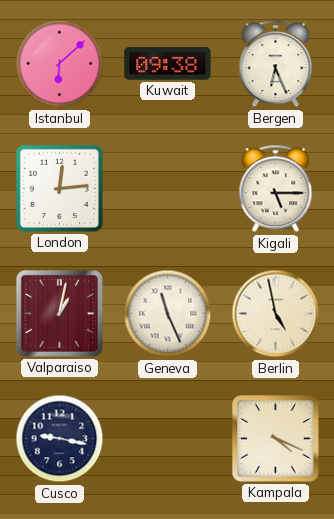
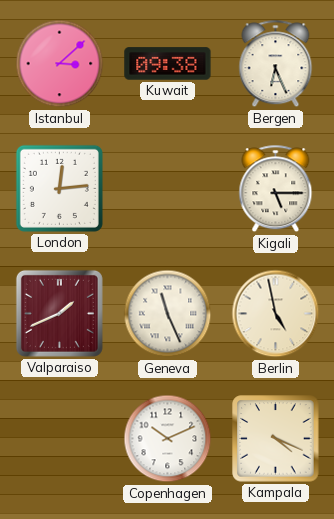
Istanbul: 6:08 -> 3:08 (60, 64)
Valparaiso: 1:02 -> 1:41 (59, 313)
Cusco: 9:17 -> none (60, 439)
Copenhagen: none -> 10:11 (168, 439)
